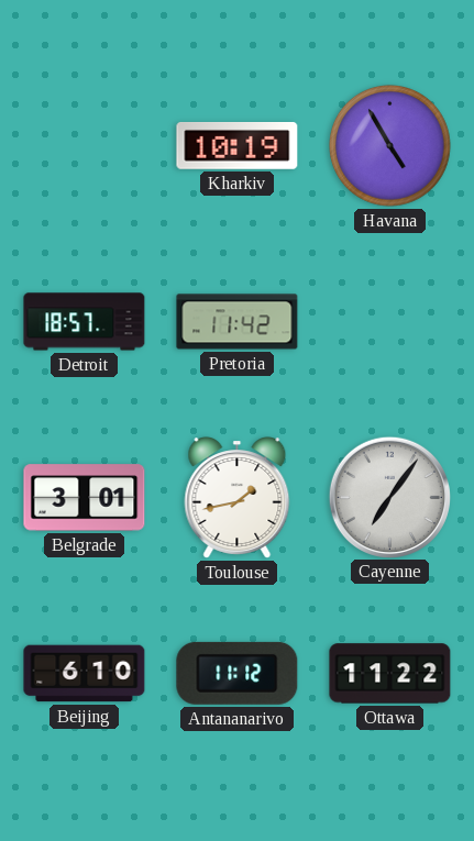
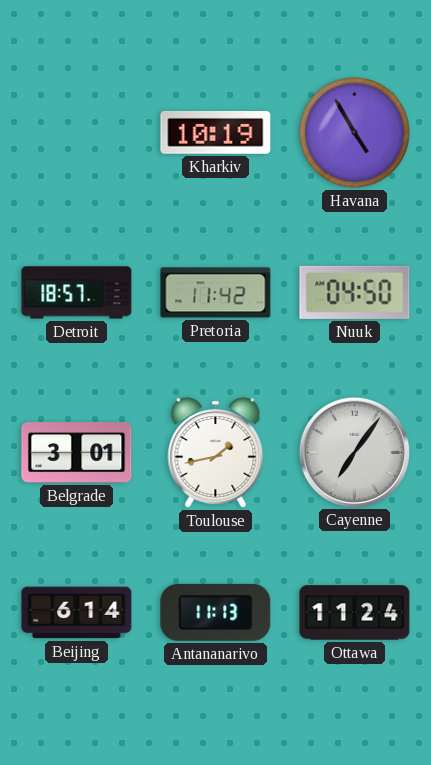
Nuuk: none -> 04:50 (355, 292)
Beijing: 6:10 -> 6:14 (77, 613)
Antananarivo: 11:12 -> 11:13 (216, 612)
Ottawa: 11:22 -> 11:24 (355, 613)
